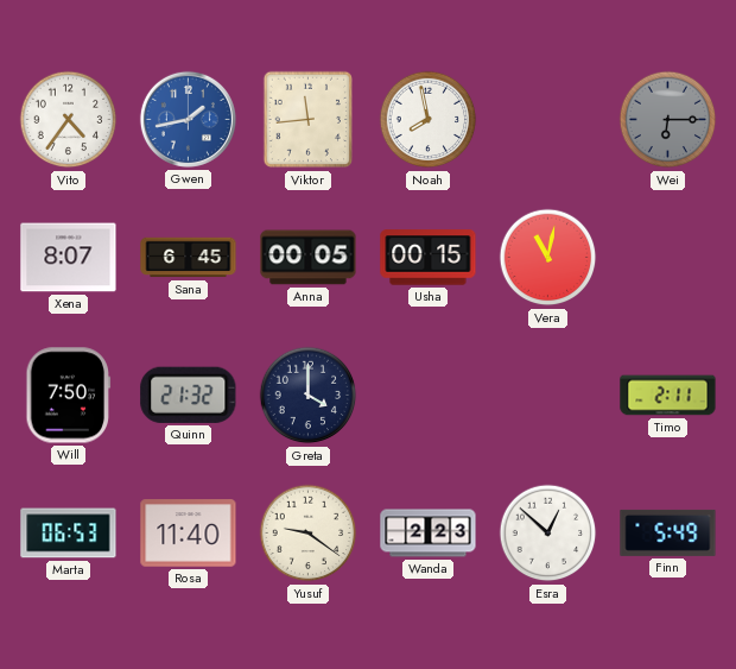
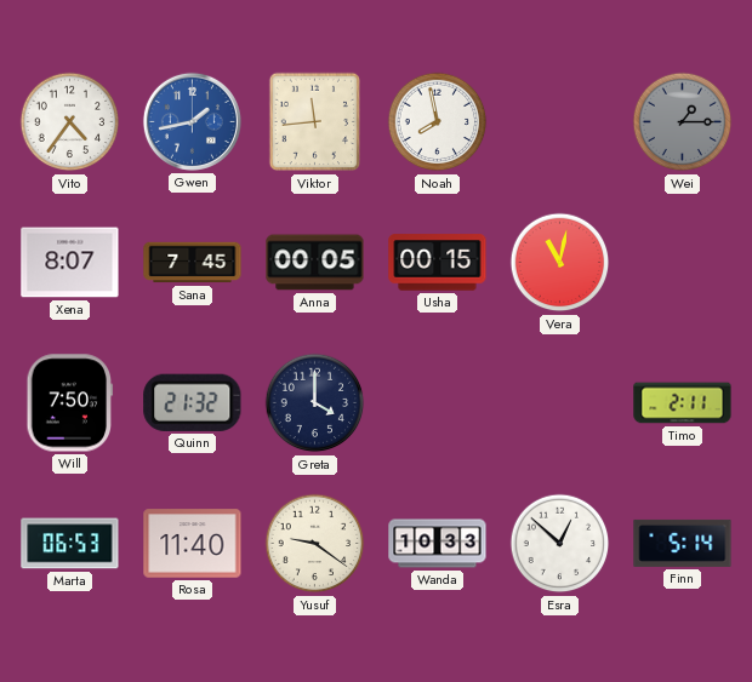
Wei: 6:15 -> 1:15 (683, 122)
Sana: 6:45 -> 7:45 (193, 263)
Wanda: 2:23 -> 10:33 (438, 544)
Finn: 5:49 -> 5:14 (683, 543)
